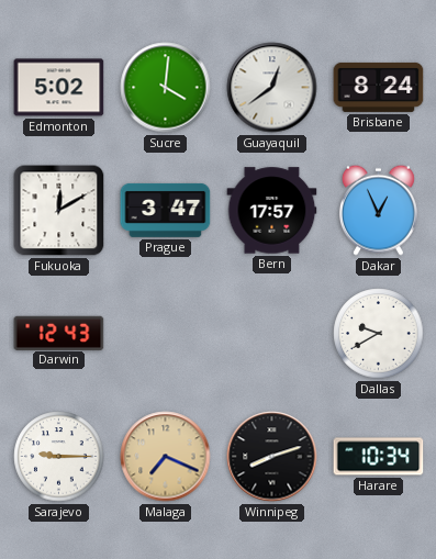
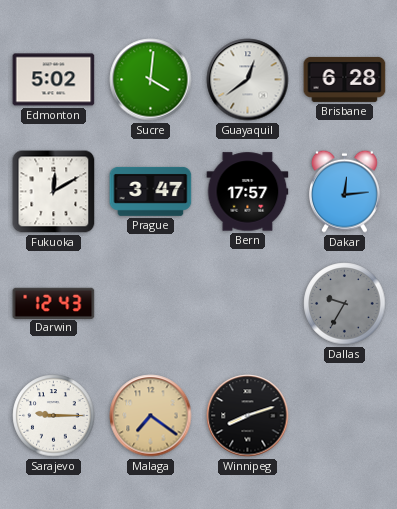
Brisbane: 8:24 -> 6:28 (345, 79)
Dakar: 12:56 -> 12:14 (344, 191)
Dallas: 9:40 -> 9:35 (345, 304)
Dallas dial: white -> grey (345, 304)
Malaga: 7:19 -> 7:21 (151, 416)
Harare: 10:34 -> none (379, 457)
